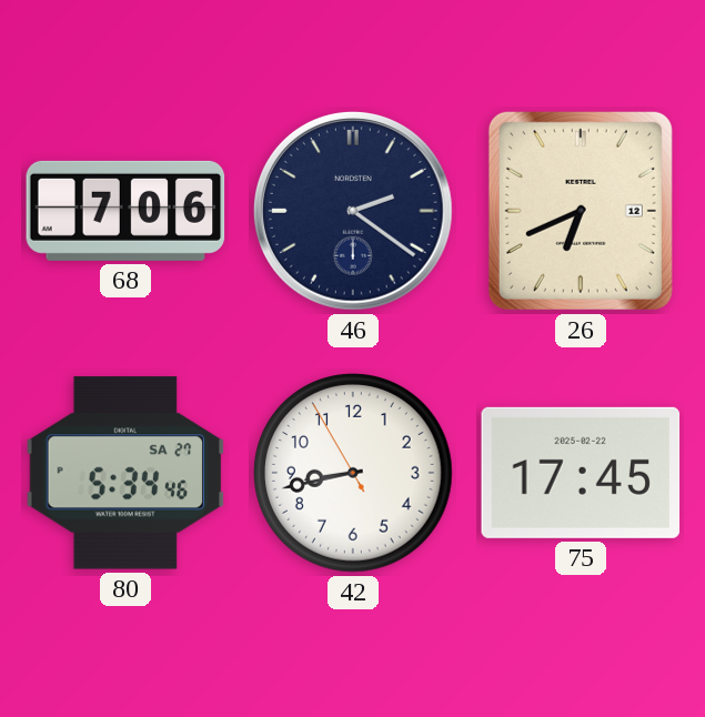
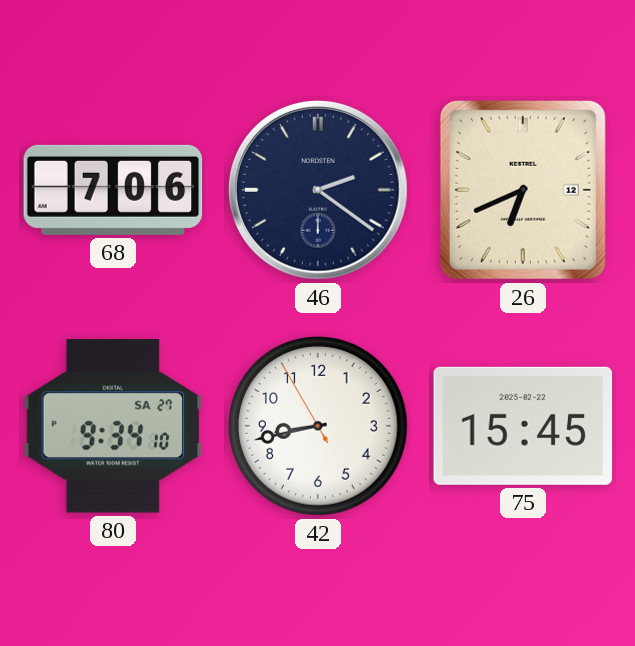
80: 5:34 -> 9:34 (113, 426)
75: 17:45 -> 15:45 (523, 426)
